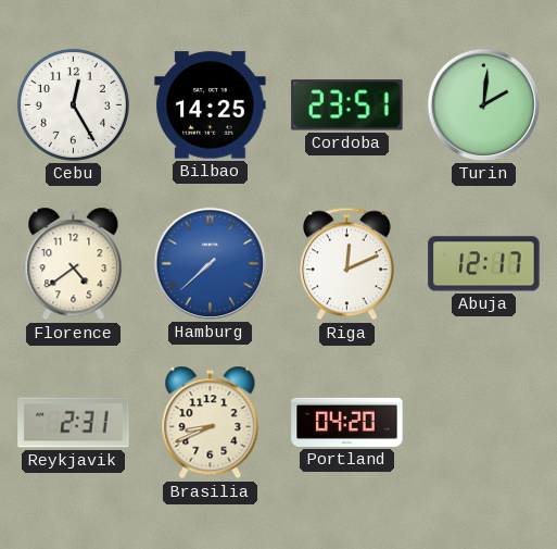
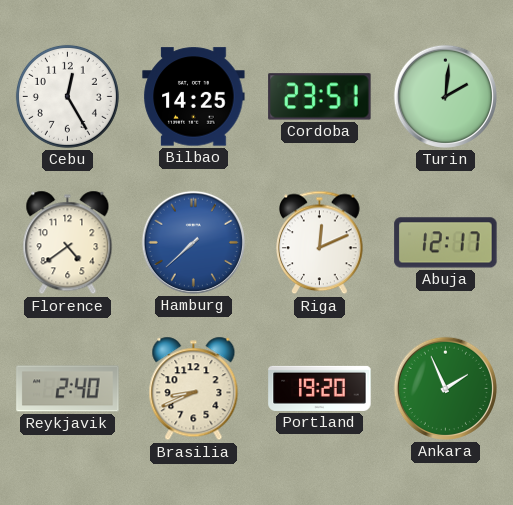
Reykjavik: 2:31 -> 2:40 (68, 389)
Portland: 04:20 -> 19:20 (320, 388)
Ankara: none -> 1:56 (445, 388)
